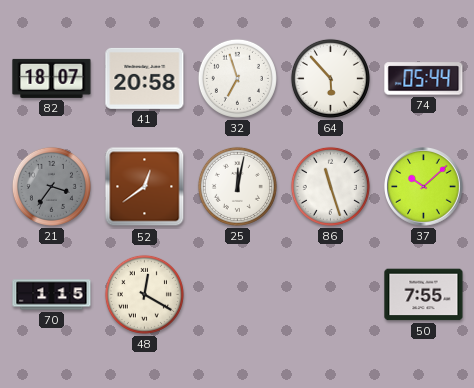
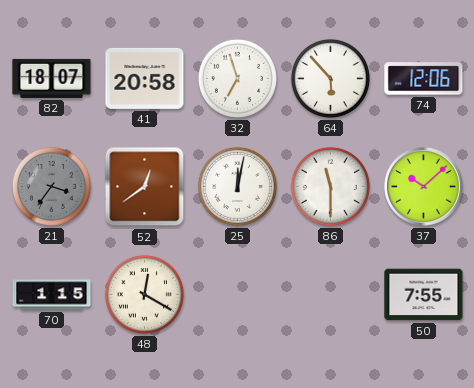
74: 05:44 -> 12:06 (424, 79)
86: 11:27 -> 11:30 (330, 186)
